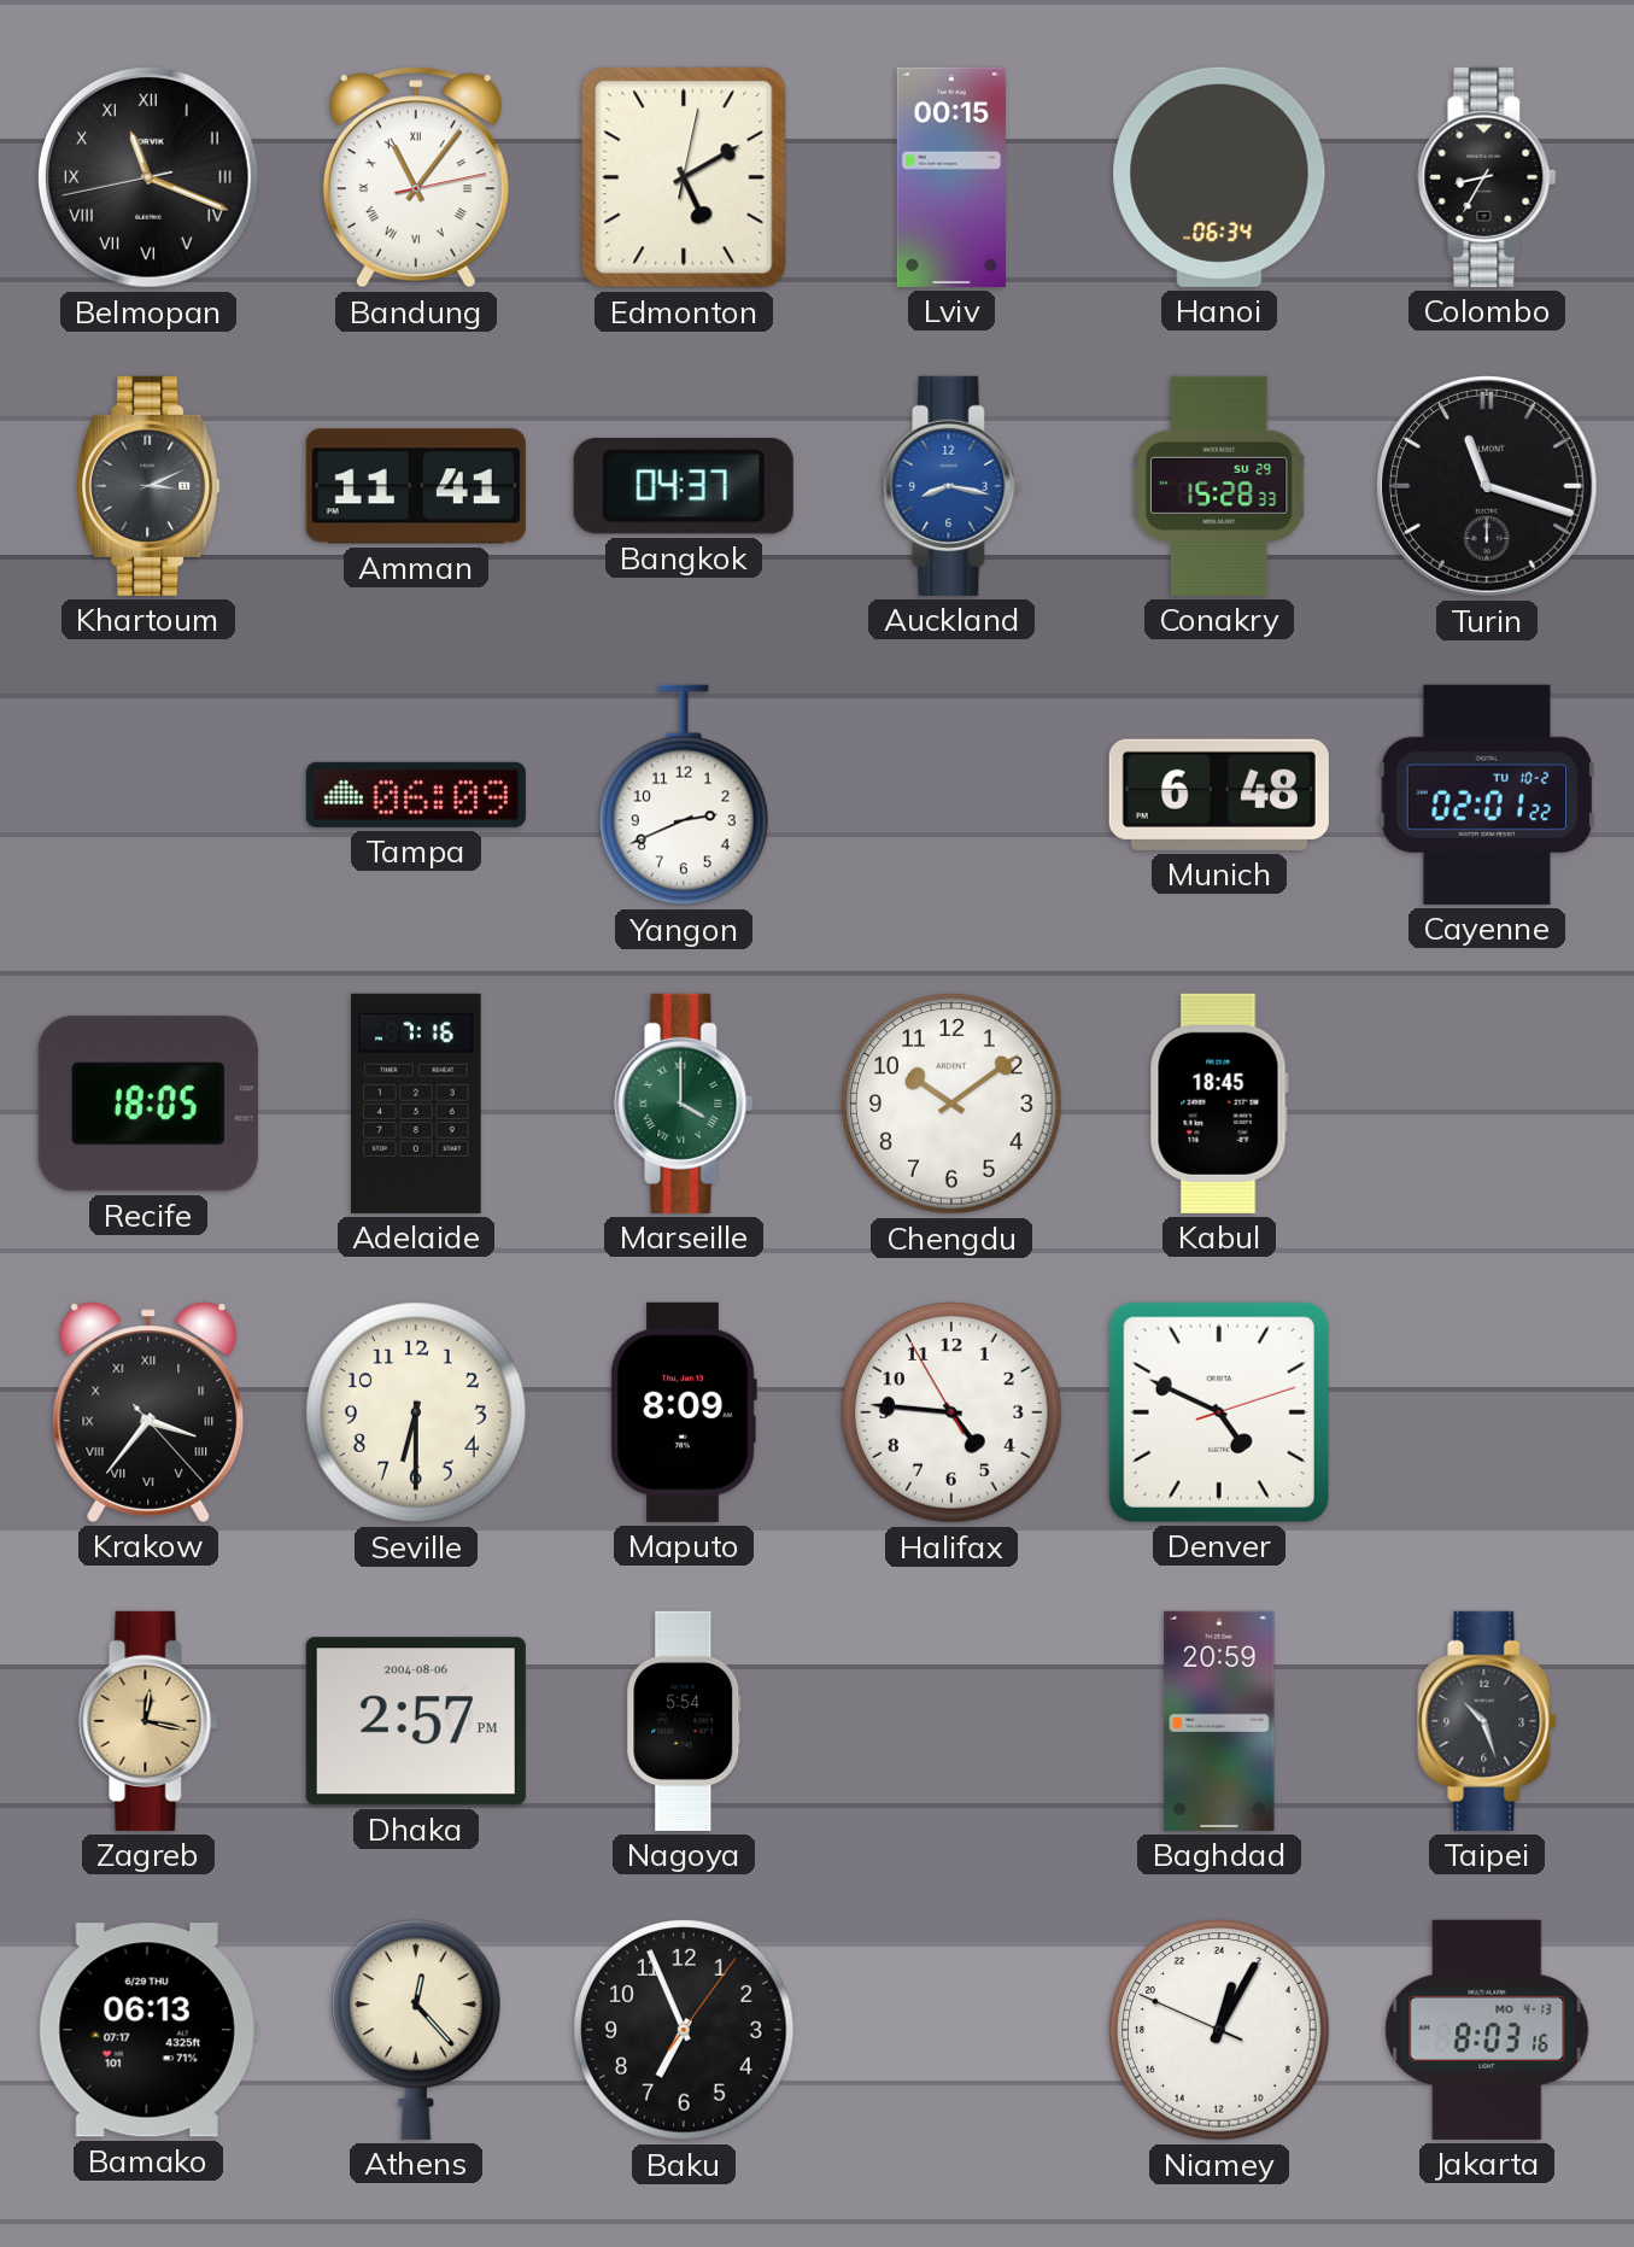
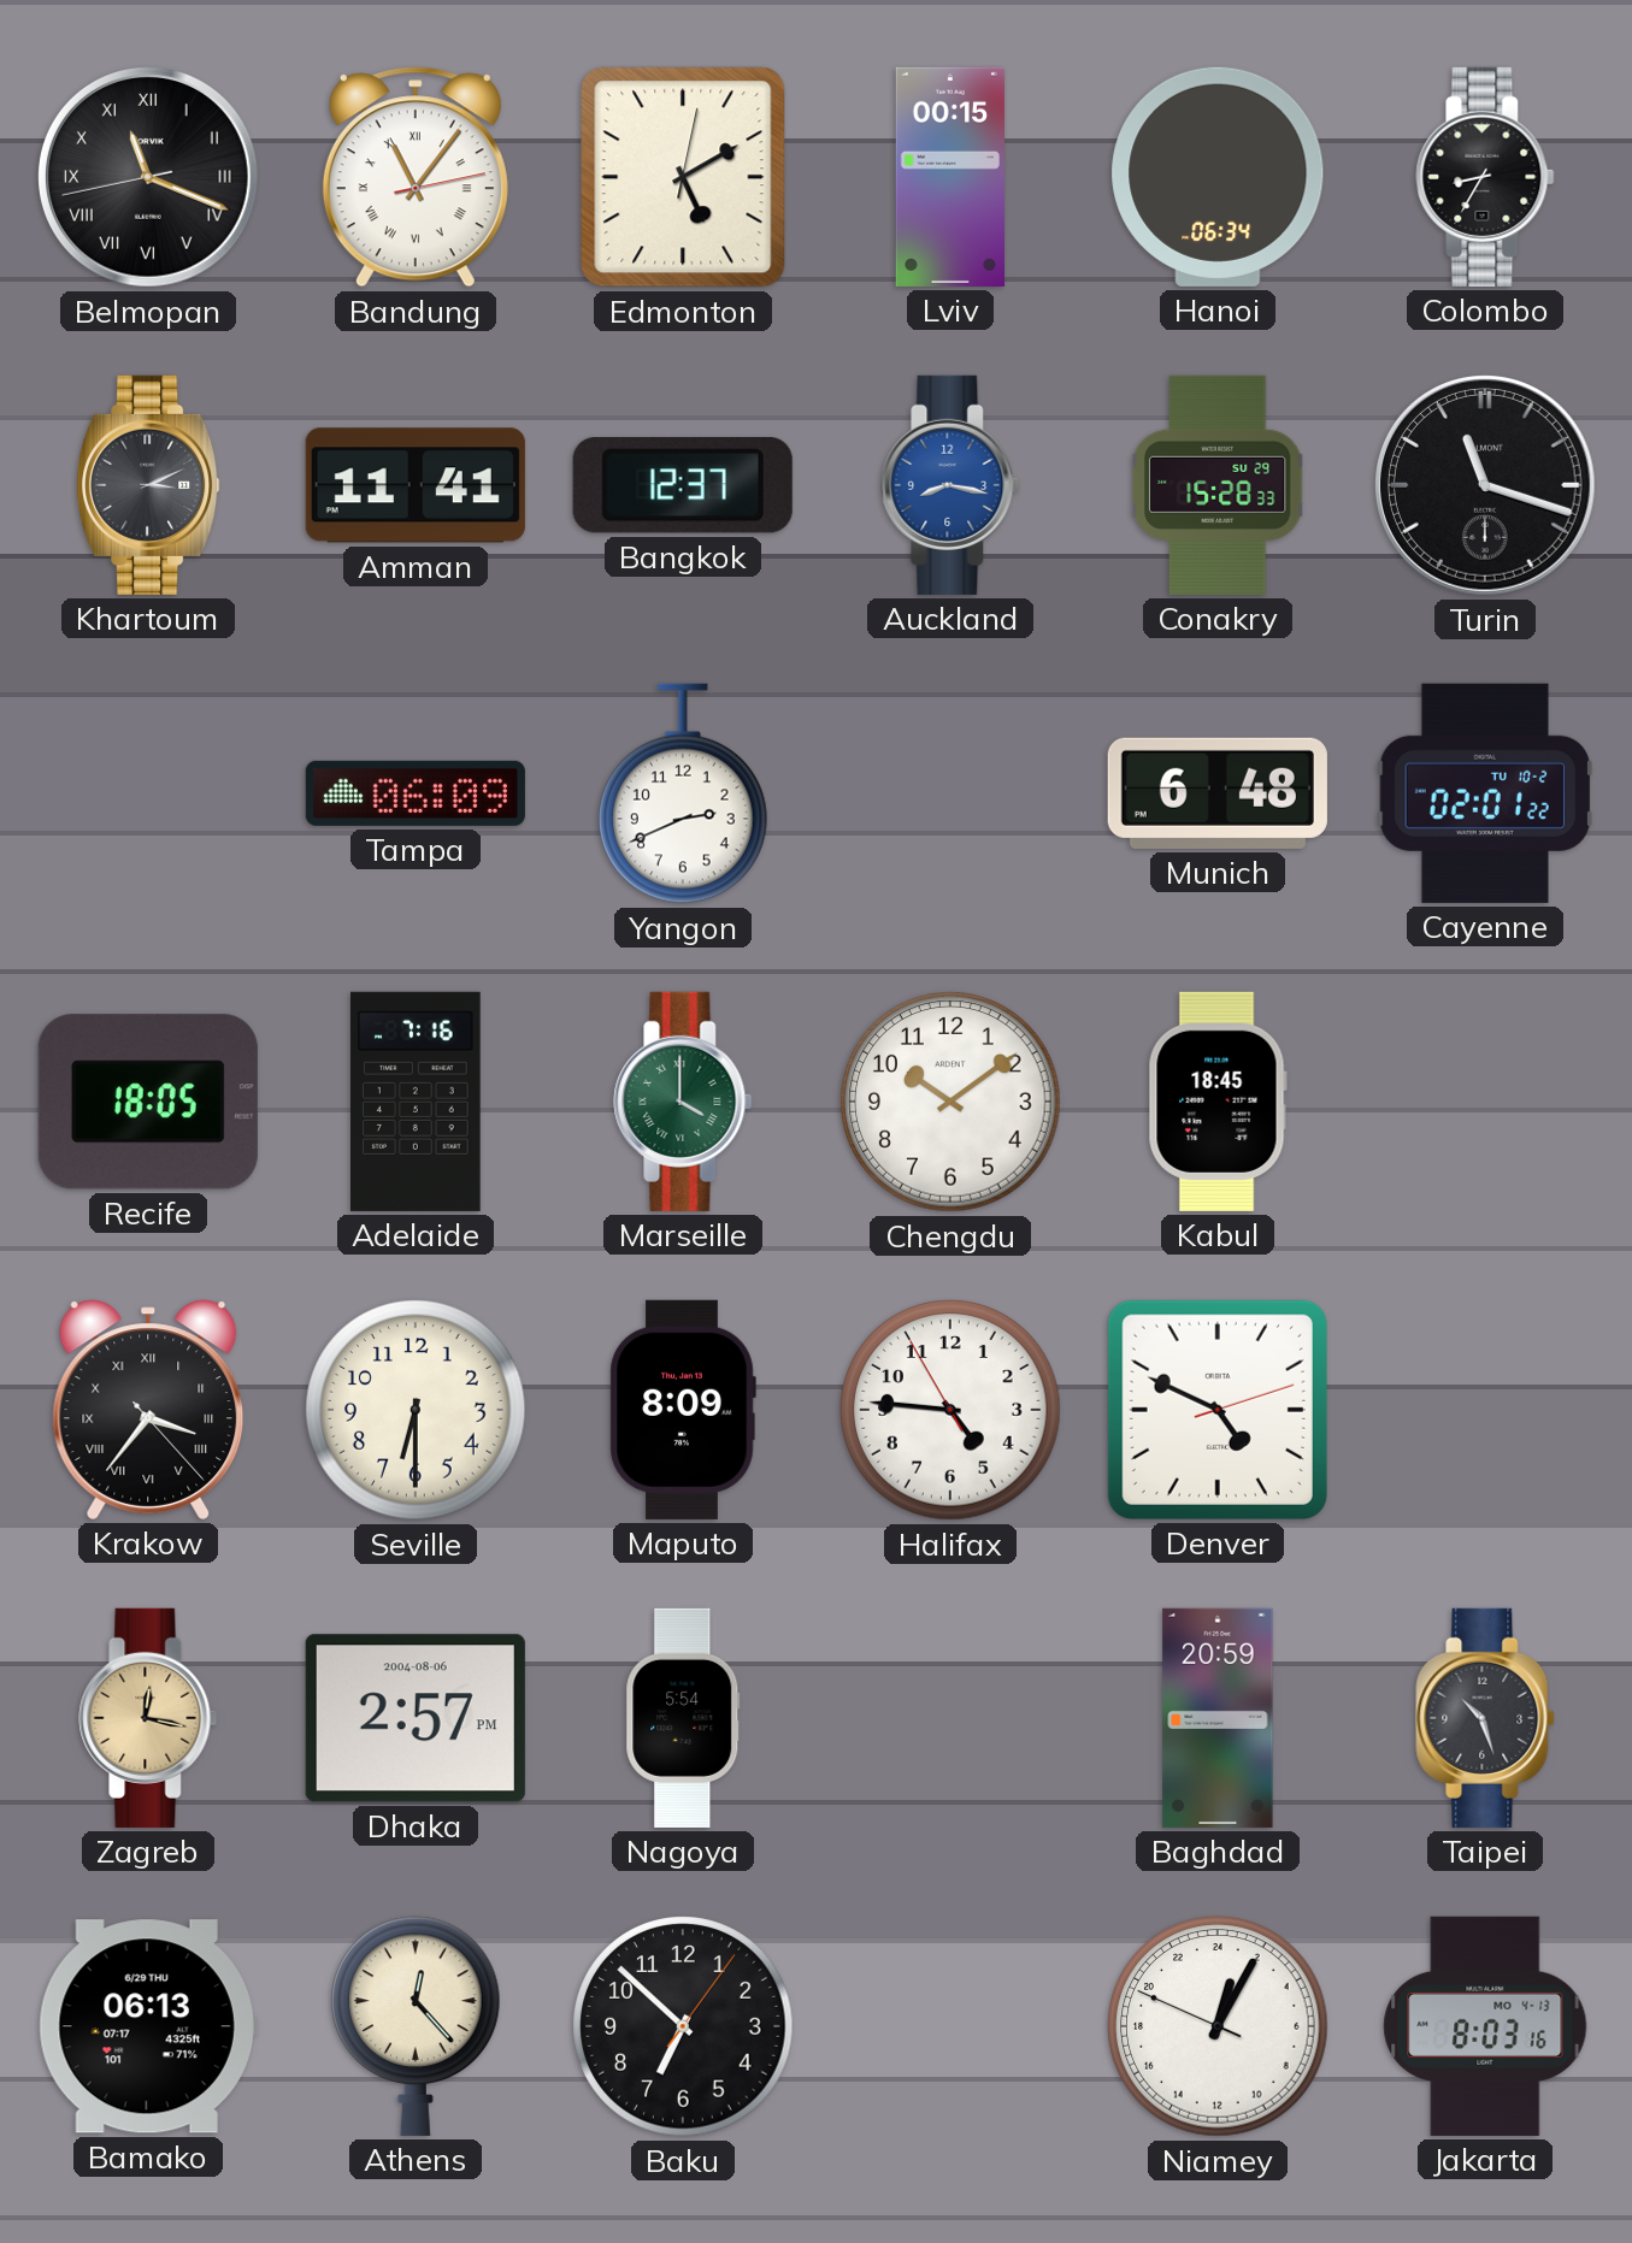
Bangkok: 04:37 -> 12:37 (683, 485)
Baku: 6:56 -> 6:52 (683, 2026)
